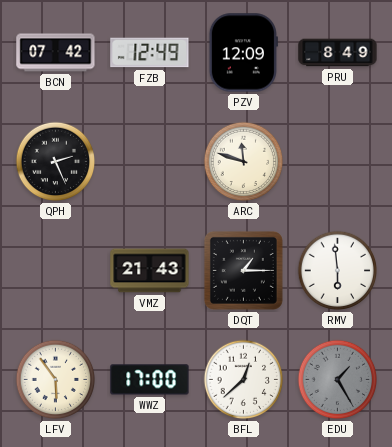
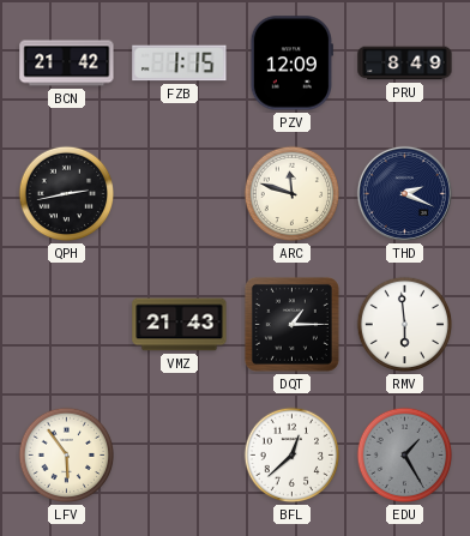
BCN: 07:42 -> 21:42 (67, 64)
FZB: 12:49 -> 1:15 (180, 64)
QPH: 2:26 -> 2:43 (67, 194)
THD: none -> 2:19 (404, 193)
WWZ: 17:00 -> none (150, 380)
